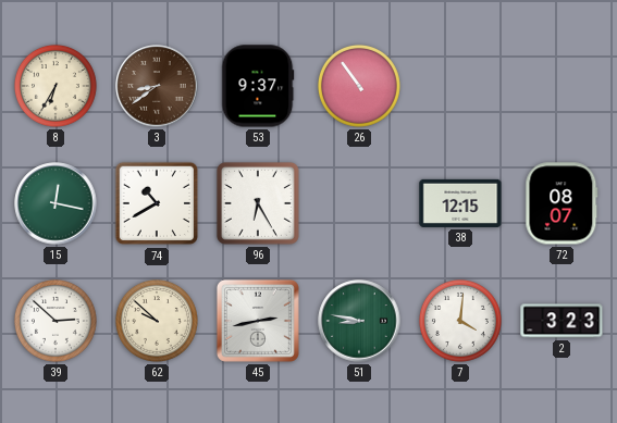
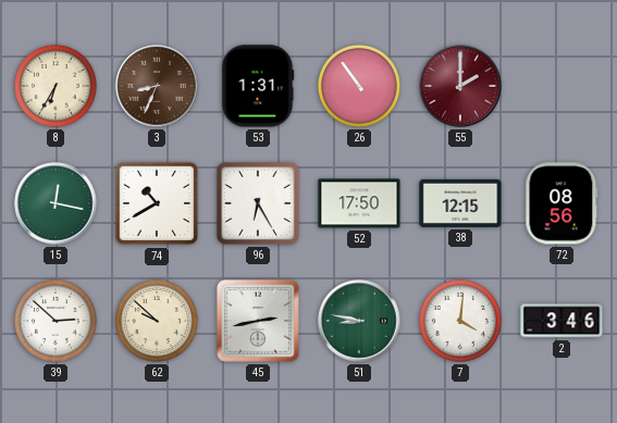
3: 8:39 -> 8:34 (157, 86)
53: 9:37 -> 1:31 (258, 86)
55: none -> 2:00 (460, 86)
52: none -> 17:50 (359, 203)
72: 08:07 -> 08:56 (562, 203)
2: 3:23 -> 3:46 (562, 321)
